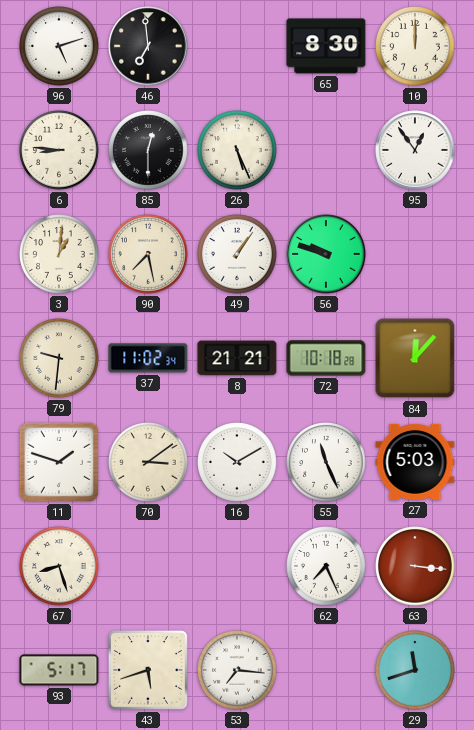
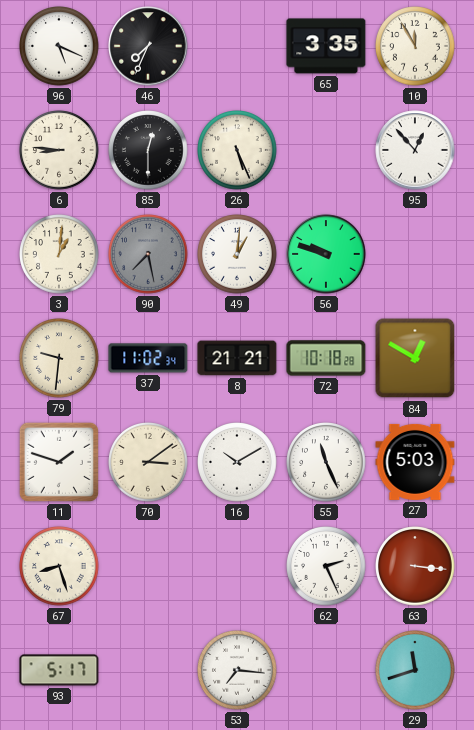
96: 5:12 -> 5:19 (59, 46)
46: 6:59 -> 7:34 (148, 46)
65: 8:30 -> 3:35 (326, 46)
10: 12:00 -> 11:55 (415, 46)
95: 12:54 -> 12:53 (415, 150)
90 dial: cream -> grey (148, 254)
49: 1:06 -> 1:01 (237, 254)
84: 12:07 -> 12:50 (415, 358)
62: 7:26 -> 2:26 (326, 566)
43: 5:42 -> none (149, 671)
